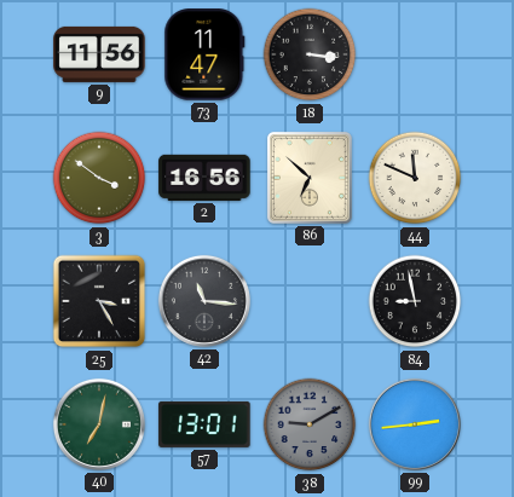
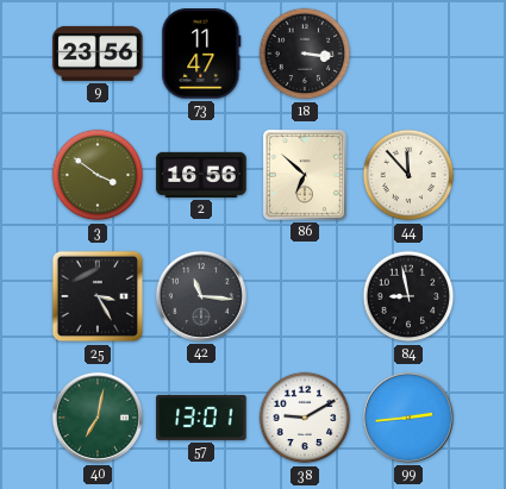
9: 11:56 -> 23:56 (98, 54)
44: 11:49 -> 11:53 (408, 175)
38 dial: grey -> white (305, 418)
